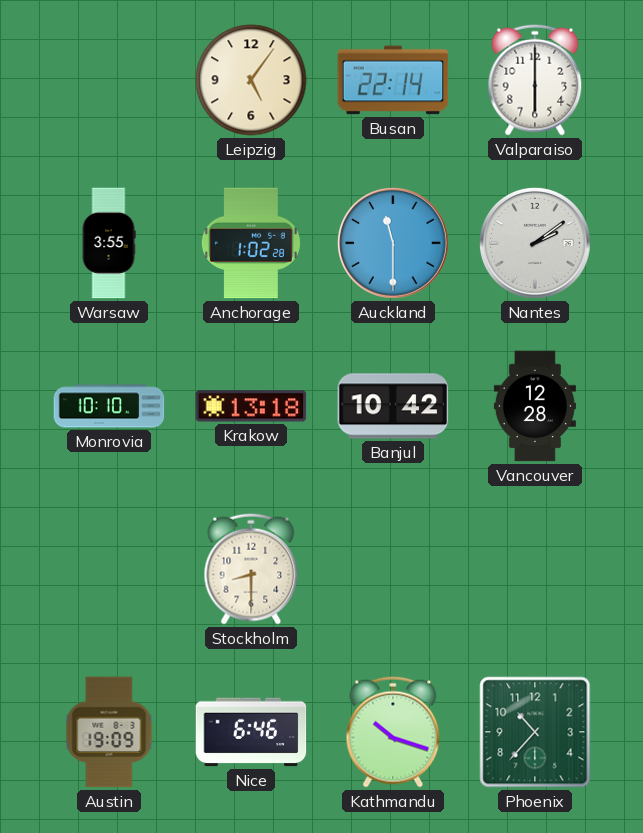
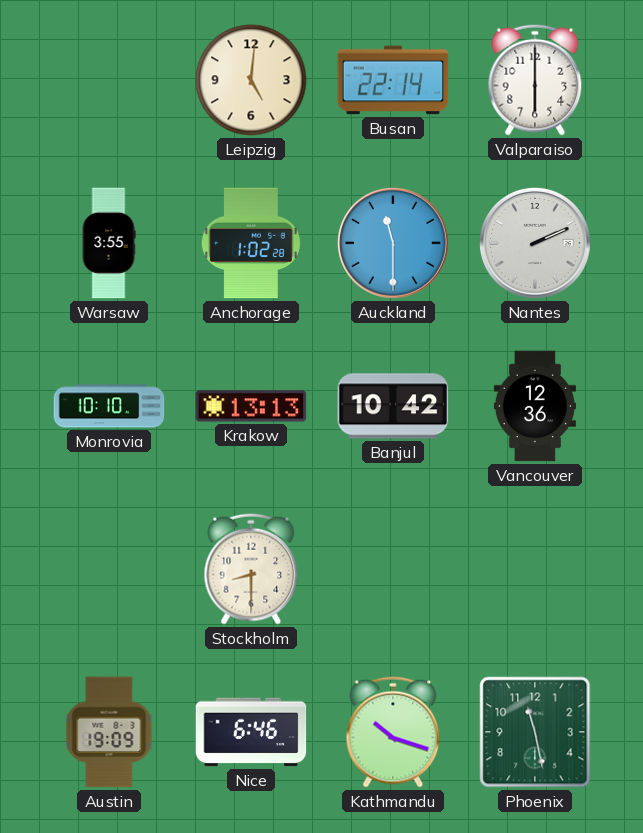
Leipzig: 5:06 -> 5:01 (251, 80)
Nantes: 2:09 -> 2:11 (535, 243)
Krakow: 13:18 -> 13:13 (251, 406)
Vancouver: 12:28 -> 12:36 (535, 406)
Phoenix: 10:37 -> 11:28 (535, 732)
